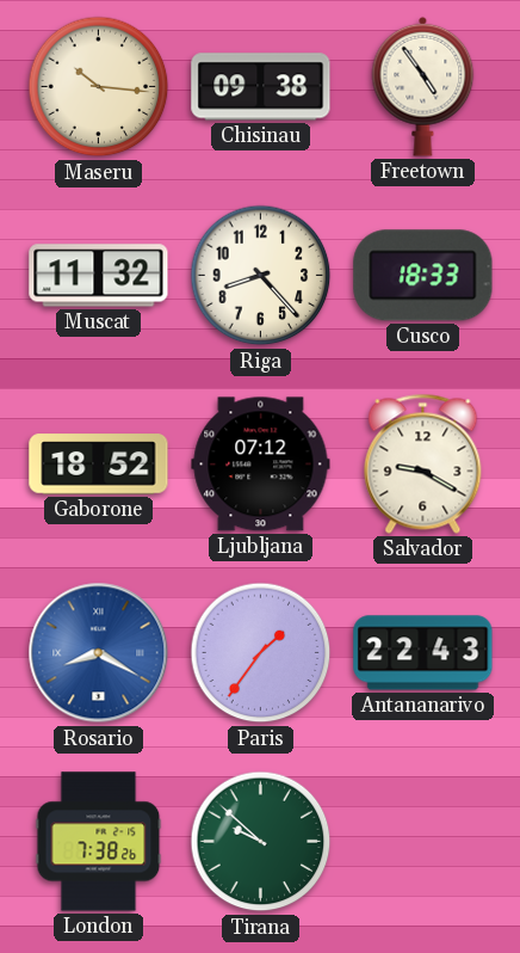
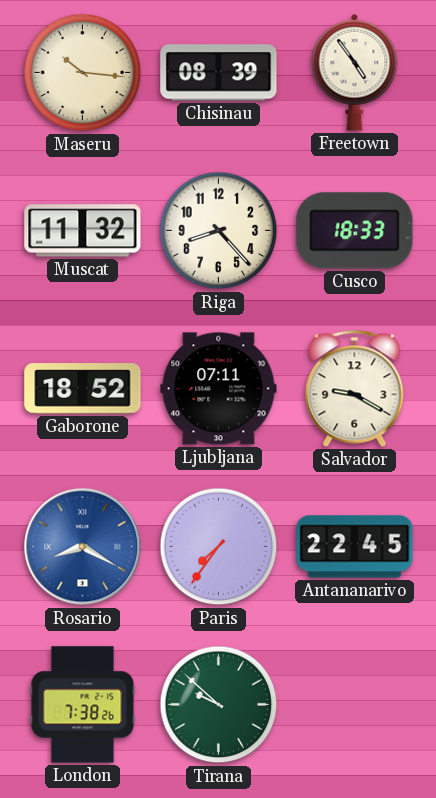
Chisinau: 09:38 -> 08:39 (219, 73)
Ljubljana: 07:12 -> 07:11 (219, 389)
Paris: 1:36 -> 7:36 (219, 547)
Antananarivo: 22:43 -> 22:45 (355, 547)
